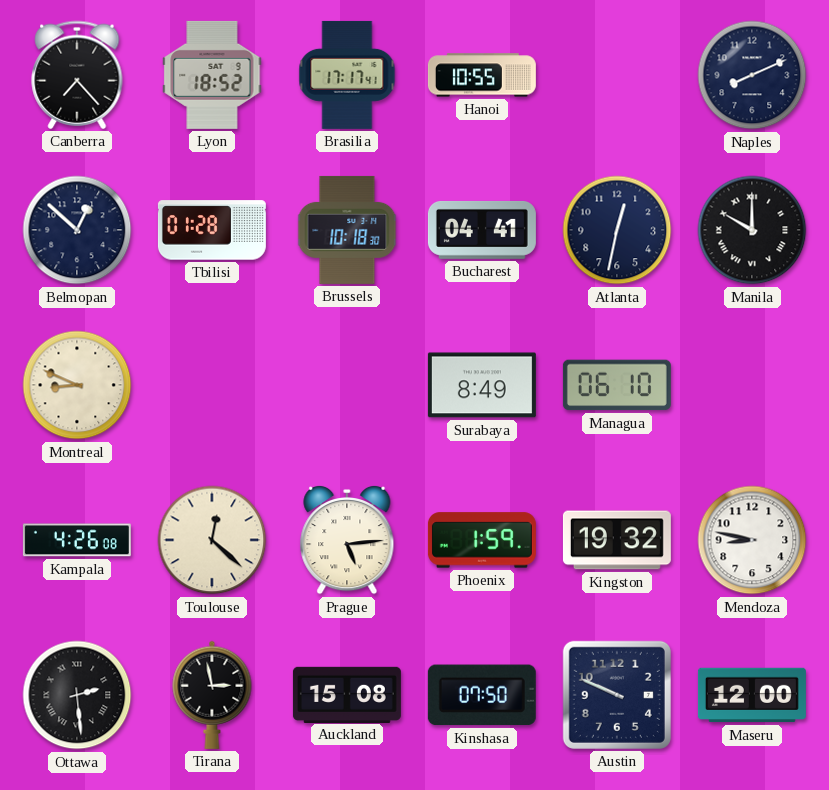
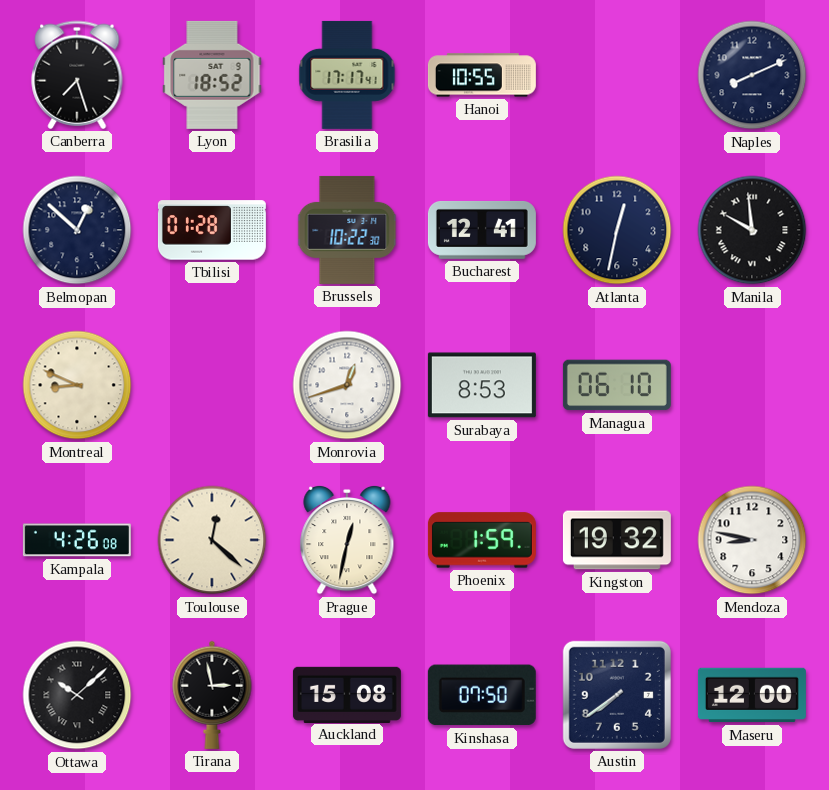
Canberra: 7:23 -> 7:27 (77, 75)
Brussels: 10:18 -> 10:22 (347, 230)
Bucharest: 04:41 -> 12:41 (482, 230)
Manila: 10:00 -> 9:59 (752, 230)
Monrovia: none -> 12:42 (347, 385)
Surabaya: 8:49 -> 8:53 (482, 385)
Prague: 5:14 -> 12:32 (347, 540)
Ottawa: 2:29 -> 10:08 (77, 695)
Austin: 9:49 -> 7:39 (617, 695)
